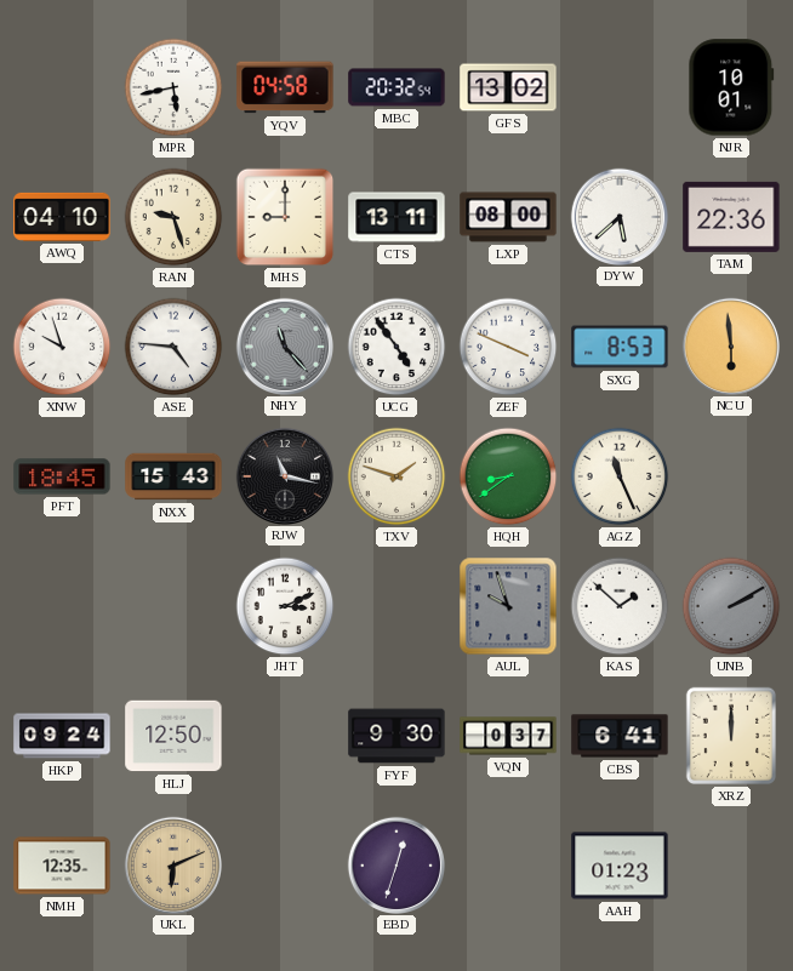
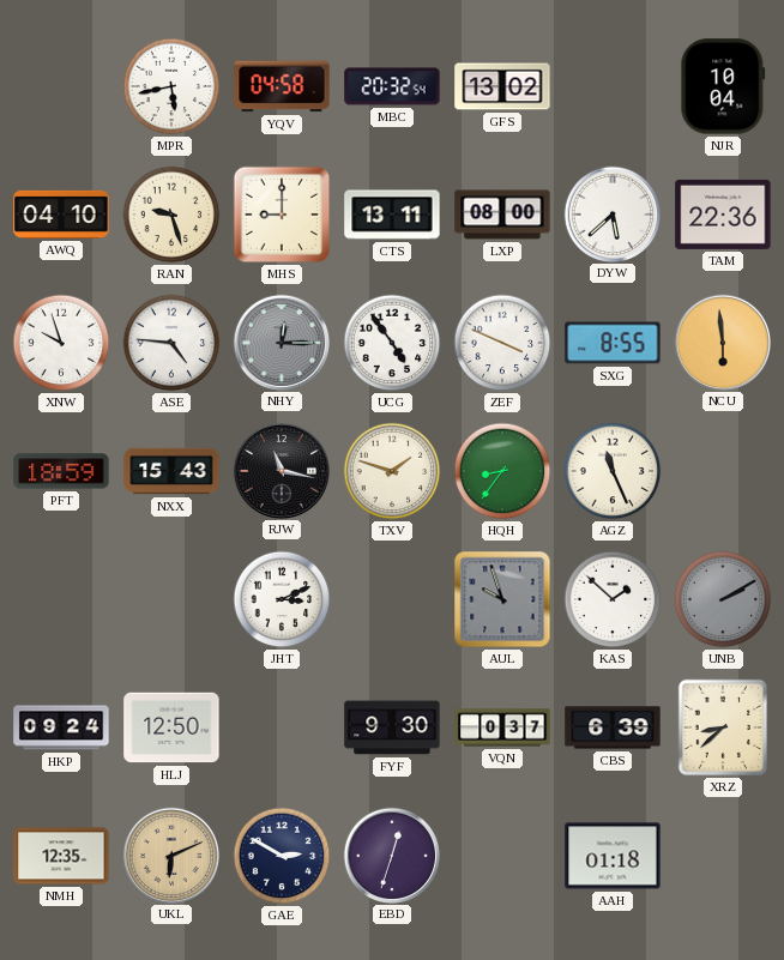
NJR: 10:01 -> 10:04 (723, 86)
NHY: 11:23 -> 12:15 (281, 342)
SXG: 8:53 -> 8:55 (613, 343)
PFT: 18:45 -> 18:59 (61, 471)
HQH: 8:39 -> 8:36 (502, 471)
CBS: 6:41 -> 6:39 (613, 727)
XRZ: 12:00 -> 8:38 (722, 727)
GAE: none -> 2:50 (282, 856)
AAH: 01:23 -> 01:18 (613, 856)
